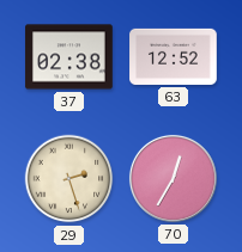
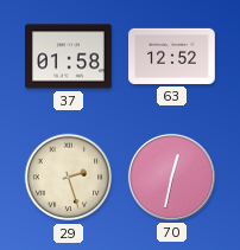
37: 02:38 -> 01:58 (69, 57)
70: 12:35 -> 12:32 (171, 177)
